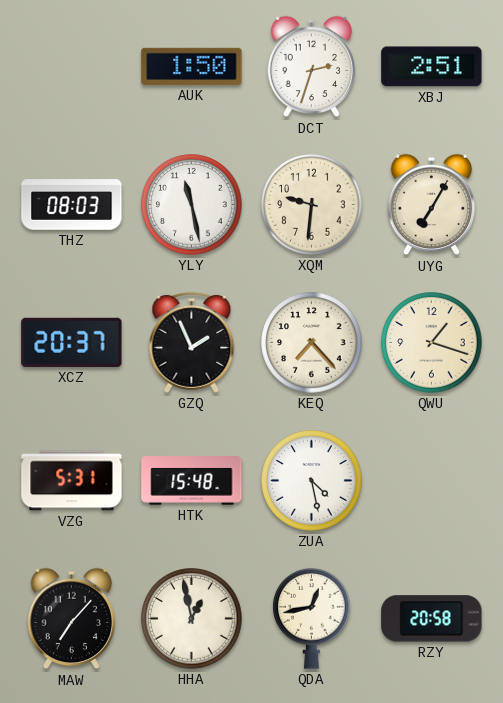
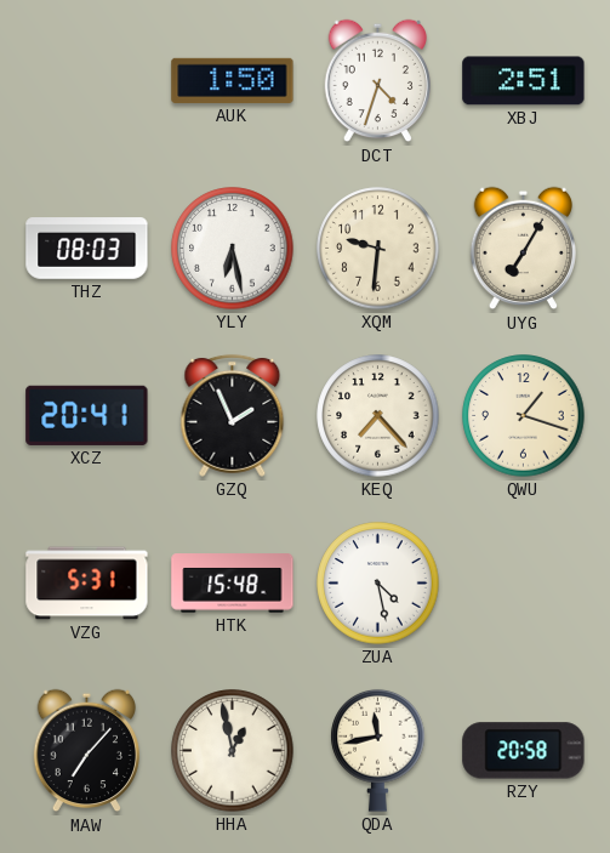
DCT: 2:33 -> 4:33 (378, 81)
YLY: 11:28 -> 6:28 (233, 249)
XCZ: 20:37 -> 20:41 (87, 415)
QDA: 12:43 -> 11:43 (378, 750)
